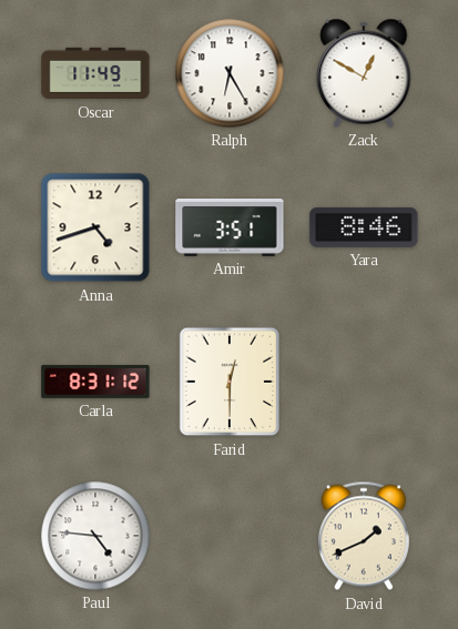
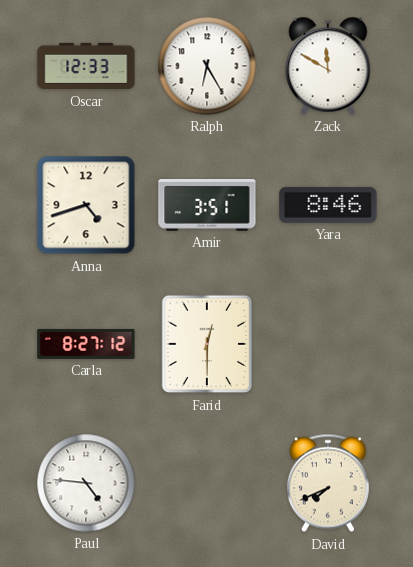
Oscar: 11:49 -> 12:33 (86, 66)
Zack: 12:50 -> 11:50 (328, 66)
Carla: 8:31 -> 8:27 (86, 344)
David: 1:41 -> 7:41 (328, 483)
